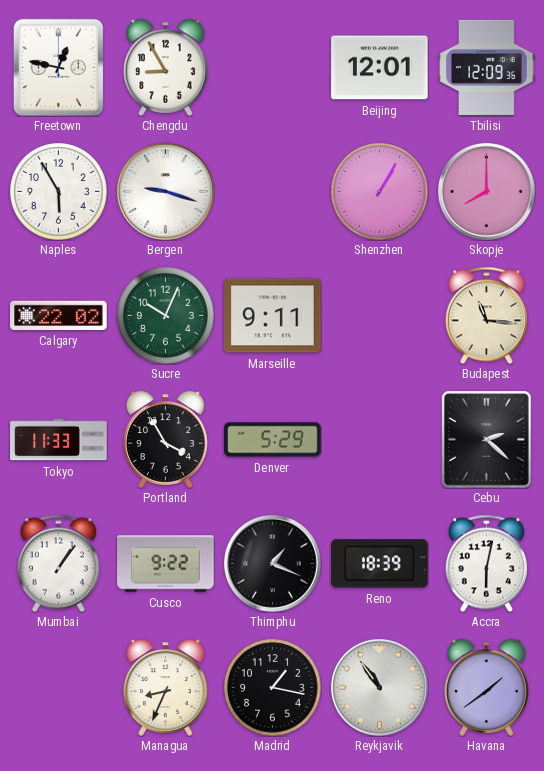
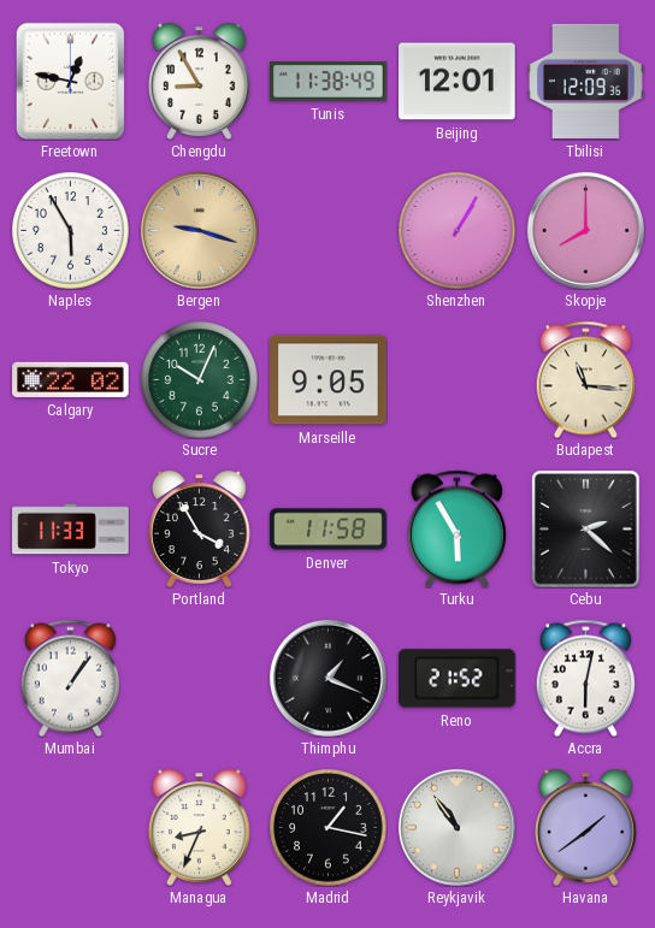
Tunis: none -> 11:38 (329, 82)
Bergen dial: white -> champagne (199, 230)
Marseille: 9:11 -> 9:05 (329, 380)
Denver: 5:29 -> 11:58 (329, 530)
Turku: none -> 5:55 (456, 528)
Cusco: 9:22 -> none (166, 564)
Reno: 18:39 -> 21:52 (458, 679)
